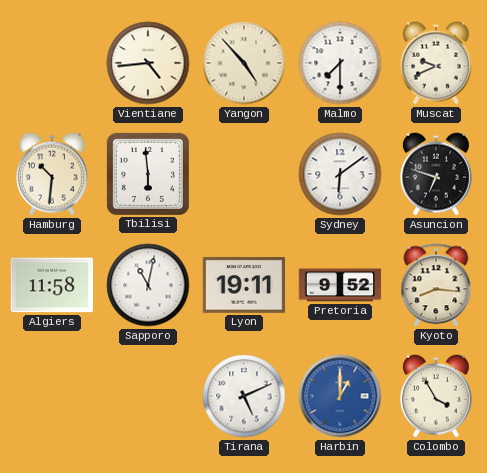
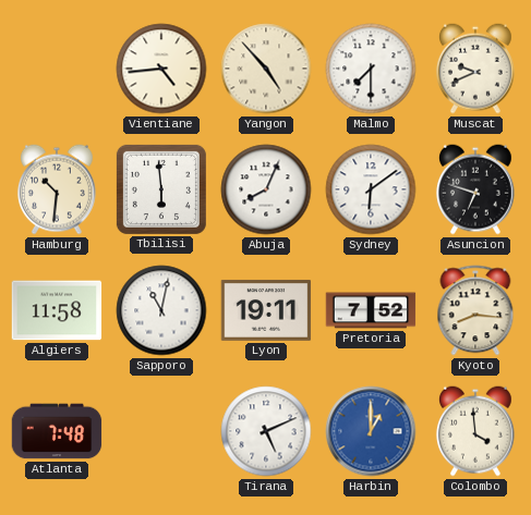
Abuja: none -> 8:04 (266, 189)
Pretoria: 9:52 -> 7:52 (371, 310)
Atlanta: none -> 7:48 (57, 431)
Colombo: 3:55 -> 3:59 (475, 431)
